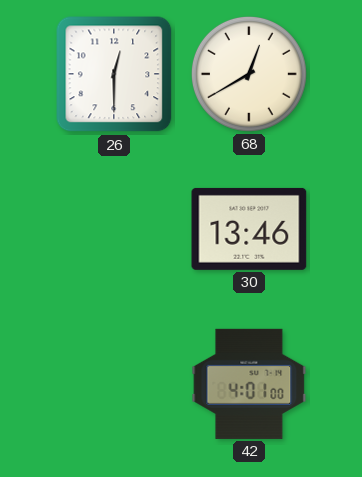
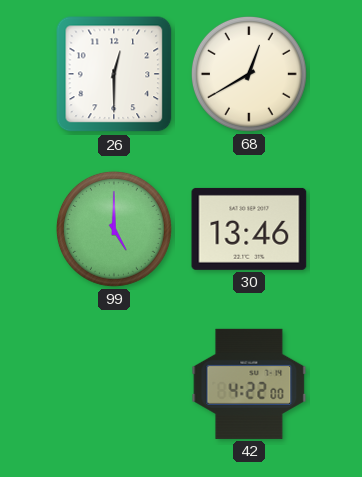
99: none -> 5:00 (114, 229)
42: 4:01 -> 4:22 (249, 384)
